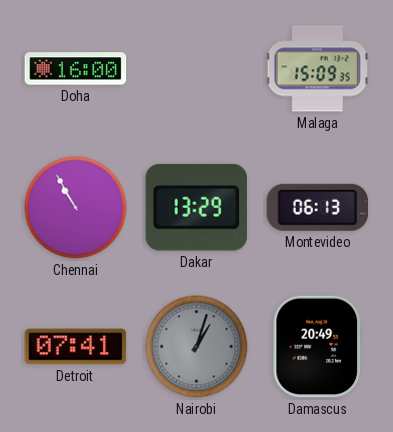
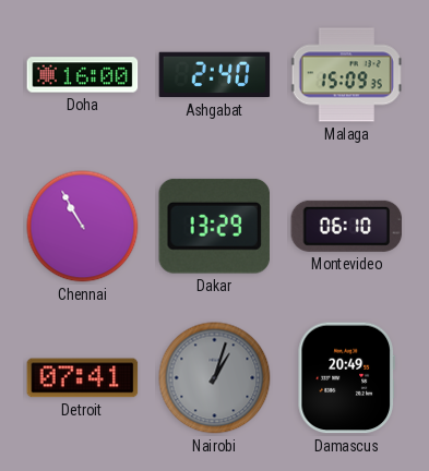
Ashgabat: none -> 2:40 (215, 75)
Montevideo: 06:13 -> 06:10 (347, 226)
